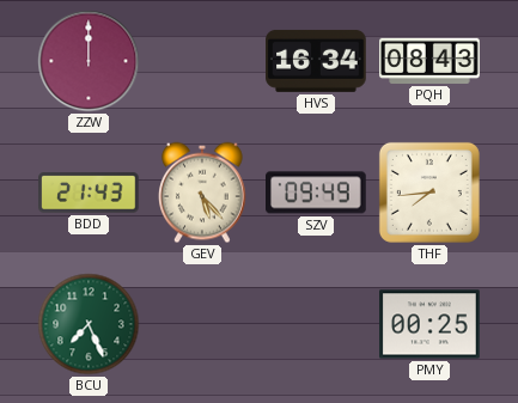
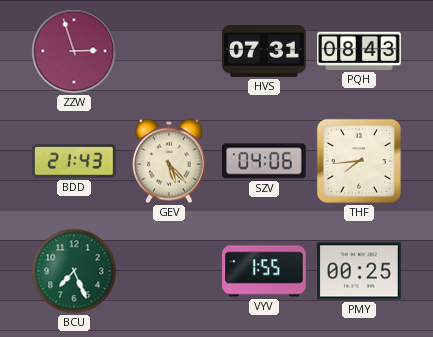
ZZW: 12:00 -> 2:57 (74, 51)
HVS: 16:34 -> 07:31 (264, 51)
SZV: 09:49 -> 04:06 (265, 161)
VYV: none -> 1:55 (264, 271)
